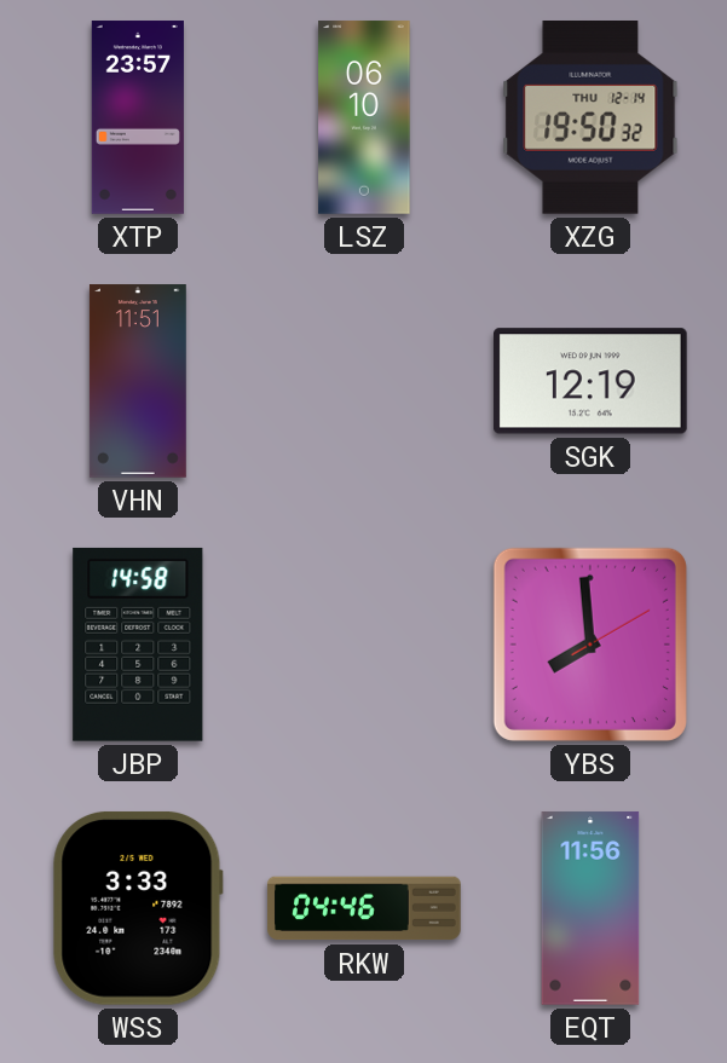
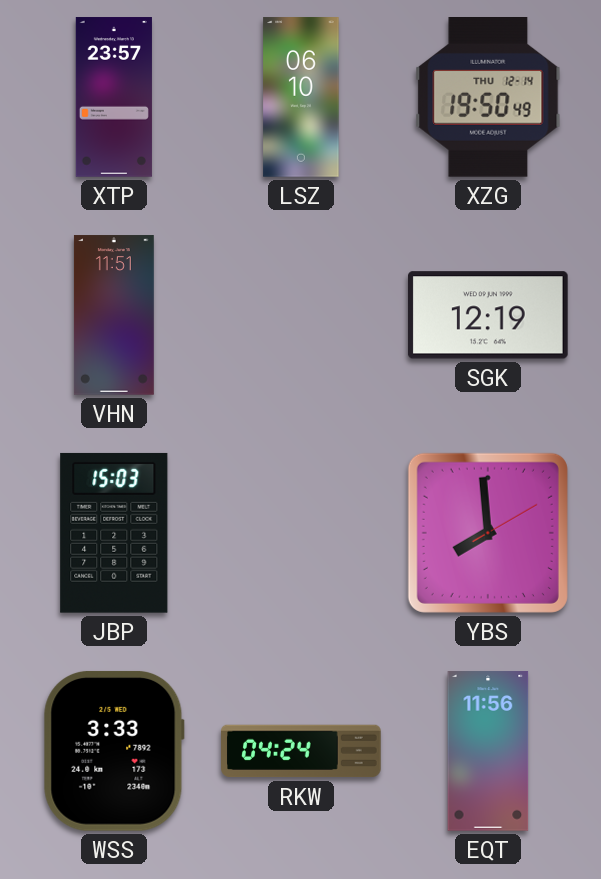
XZG: 19:50:32 -> 19:50:49 (488, 98)
JBP: 14:58 -> 15:03 (114, 533)
RKW: 04:46 -> 04:24 (301, 751)
